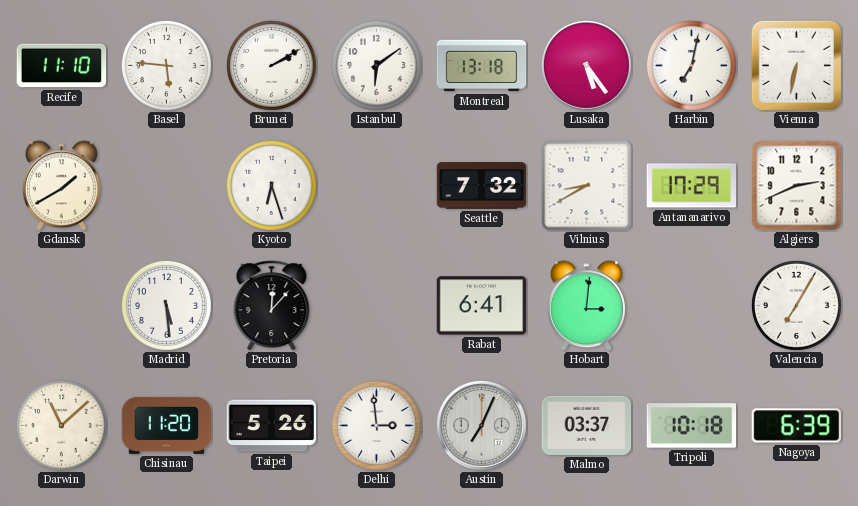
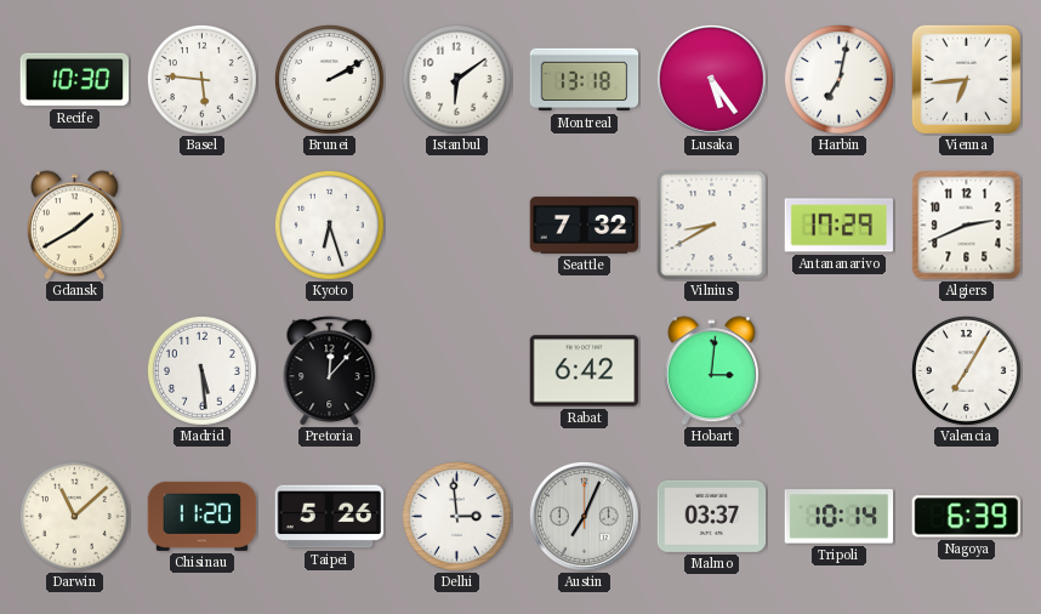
Recife: 11:10 -> 10:30 (75, 80)
Vienna: 6:32 -> 6:44 (966, 79)
Rabat: 6:41 -> 6:42 (585, 371)
Tripoli: 10:18 -> 10:14 (840, 517)
